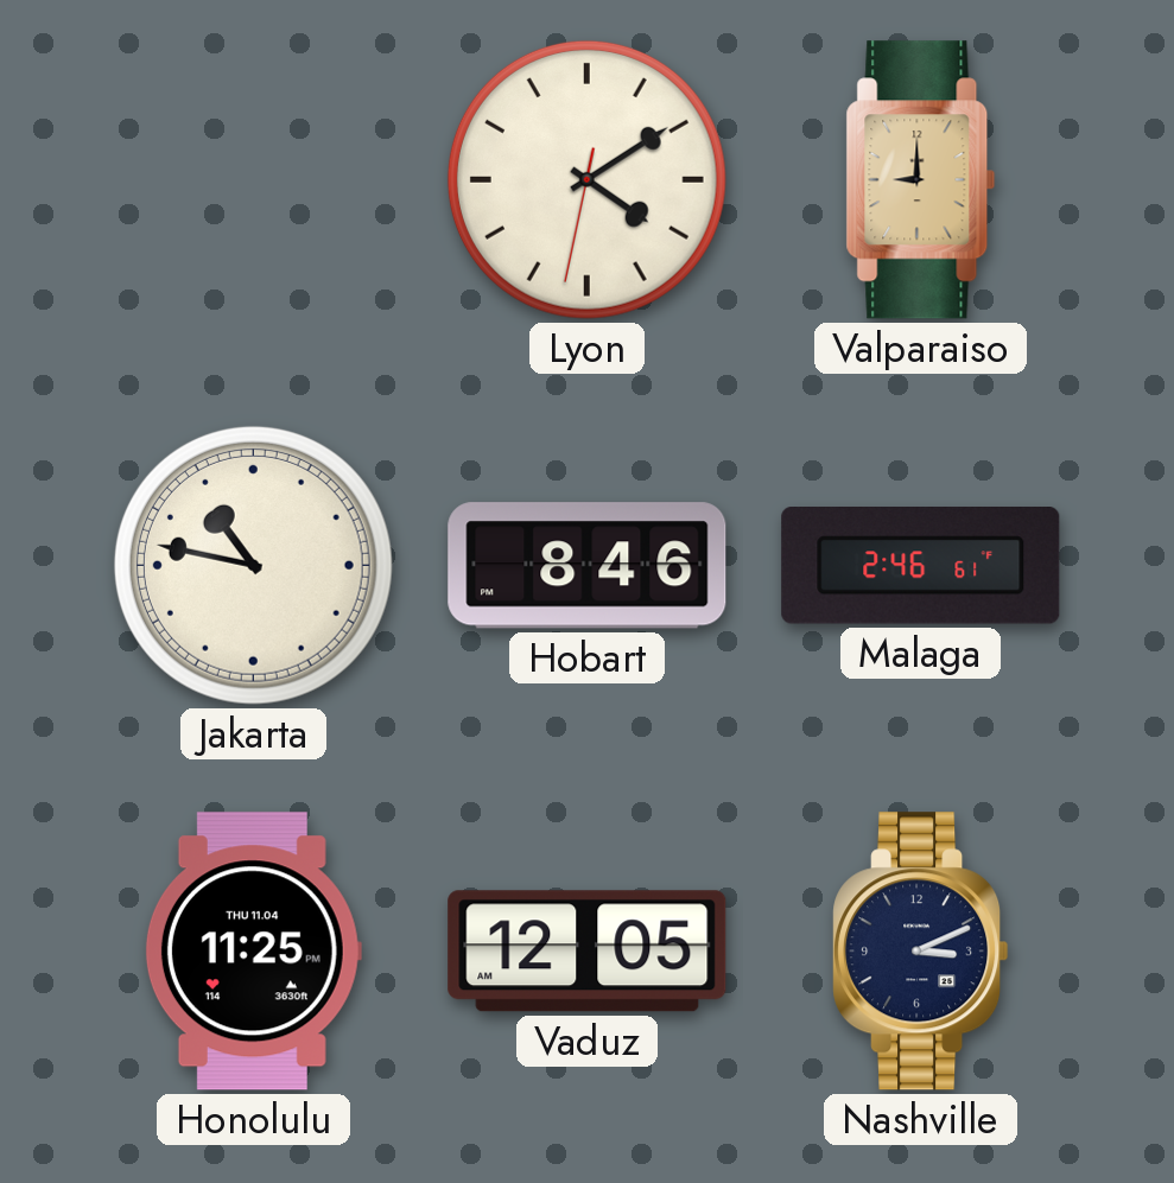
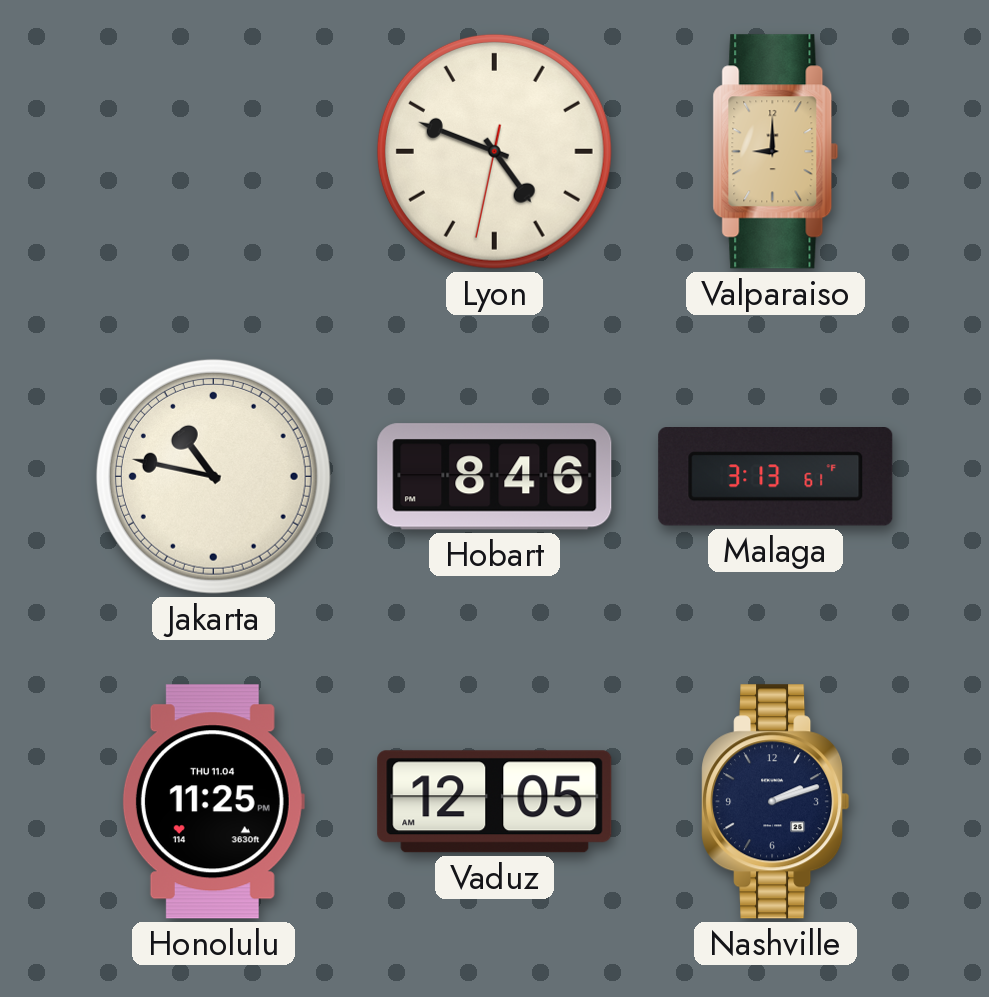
Lyon: 4:09 -> 4:48 (494, 151)
Malaga: 2:46 -> 3:13 (776, 477)
Nashville: 3:11 -> 2:12 (776, 802)
